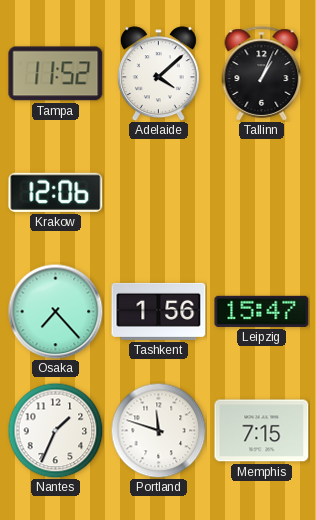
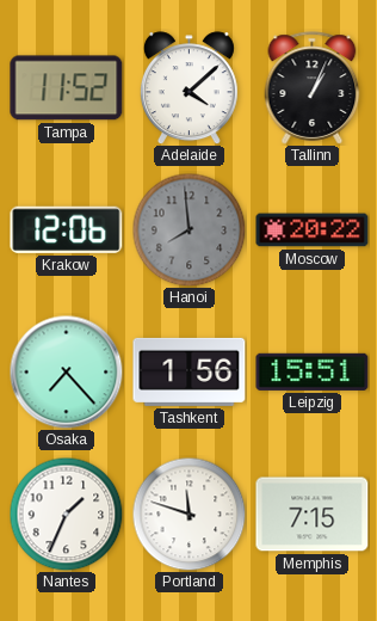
Hanoi: none -> 7:59 (188, 229)
Moscow: none -> 20:22 (313, 230)
Leipzig: 15:47 -> 15:51 (313, 371)
